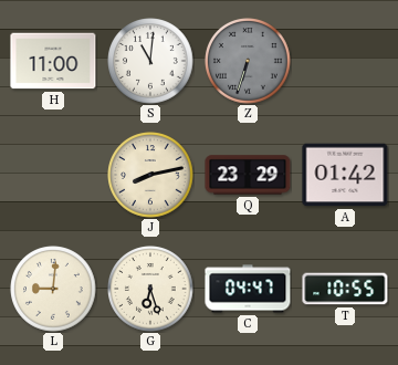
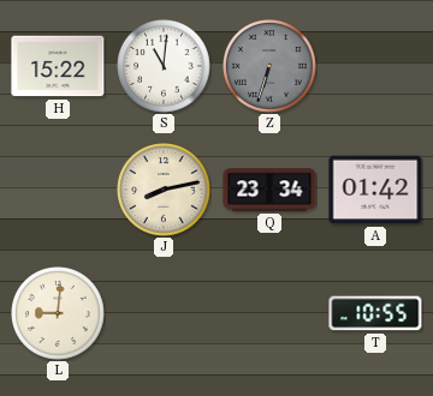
H: 11:00 -> 15:22 (58, 66)
Q: 23:29 -> 23:34 (269, 190)
G: 6:27 -> none (150, 289)
C: 04:47 -> none (248, 289)
